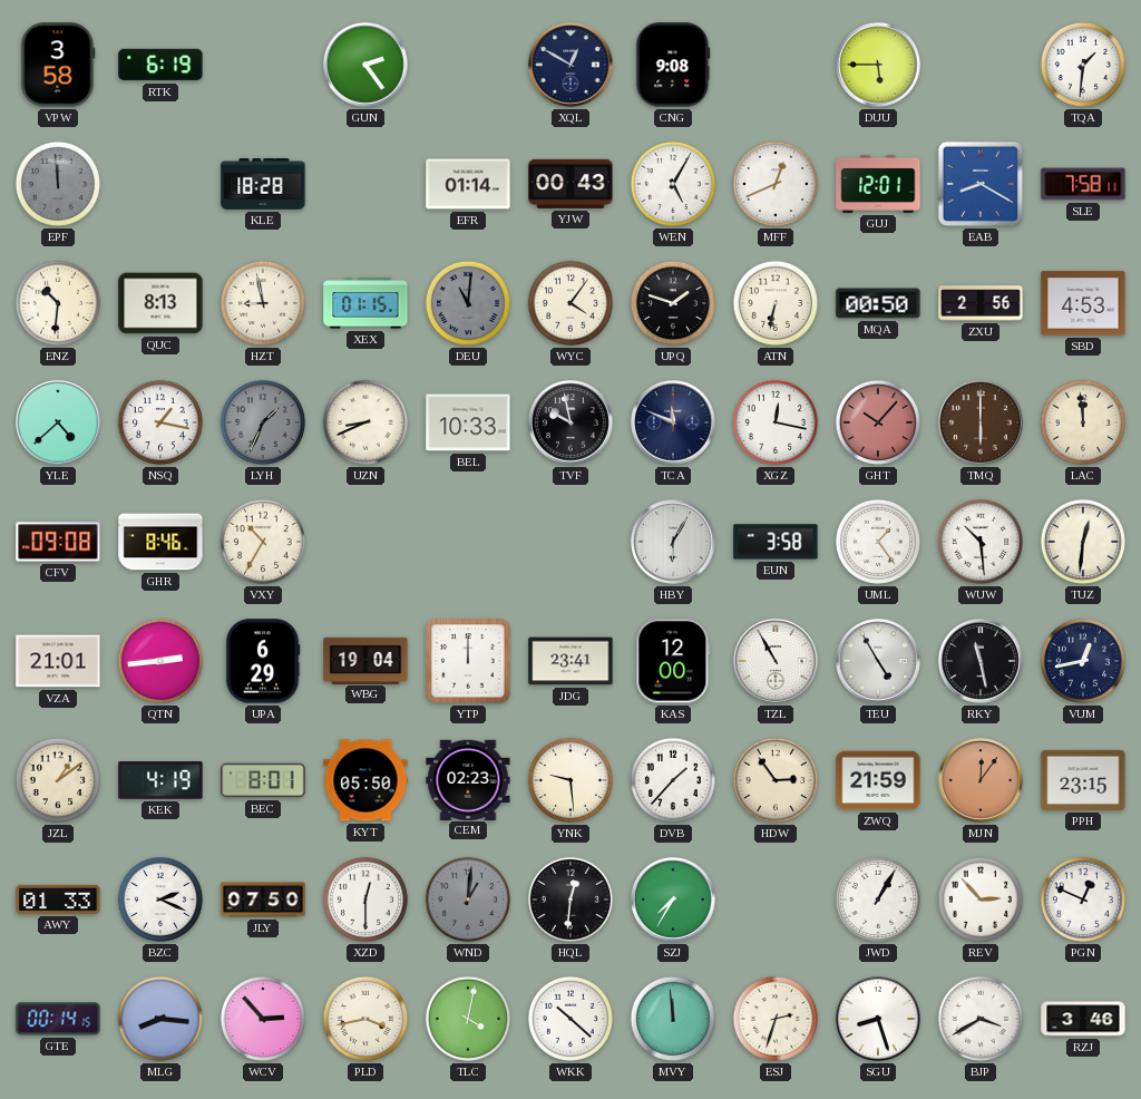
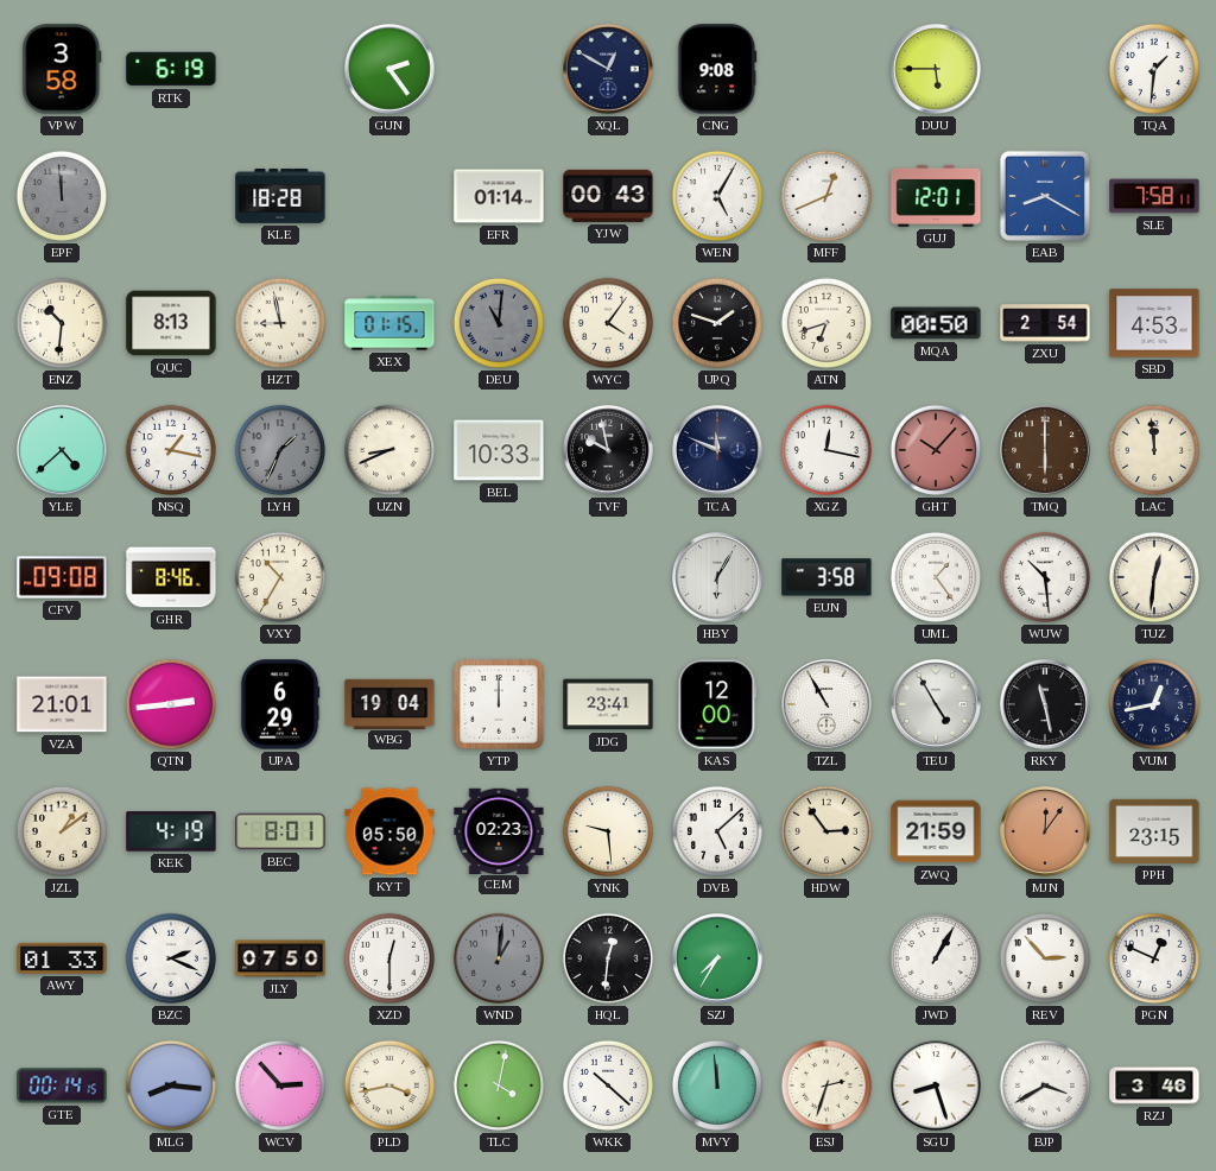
ATN: 6:32 -> 6:42 (826, 323)
ZXU: 2:56 -> 2:54 (1045, 323)
DVB: 1:37 -> 5:08 (717, 831)
